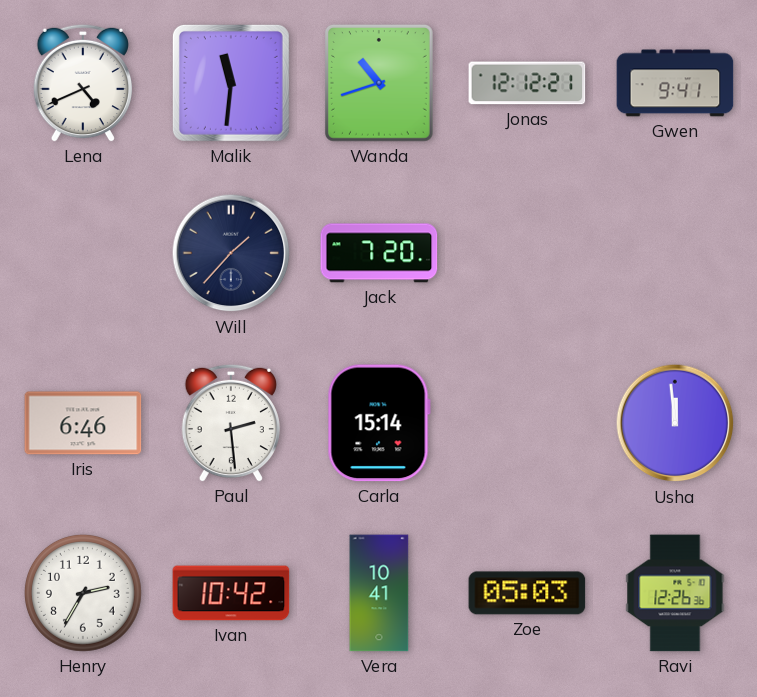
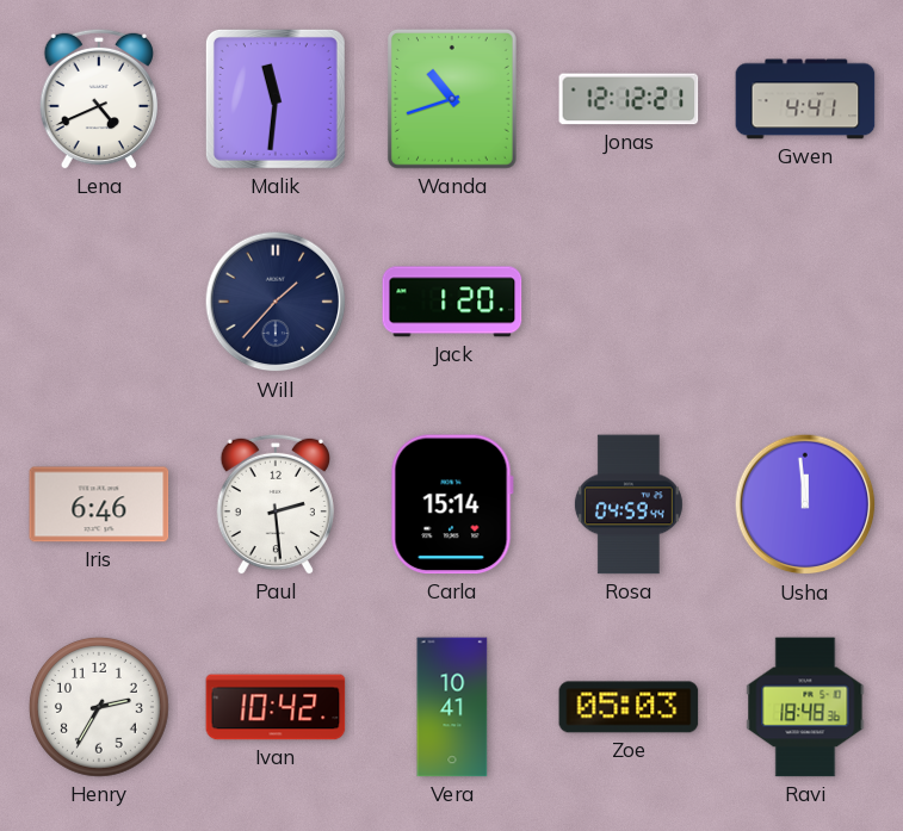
Gwen: 9:41 -> 4:41 (805, 99)
Jack: 7:20 -> 1:20 (452, 302)
Rosa: none -> 04:59 (629, 504)
Ravi: 12:26 -> 18:48 (805, 707)
